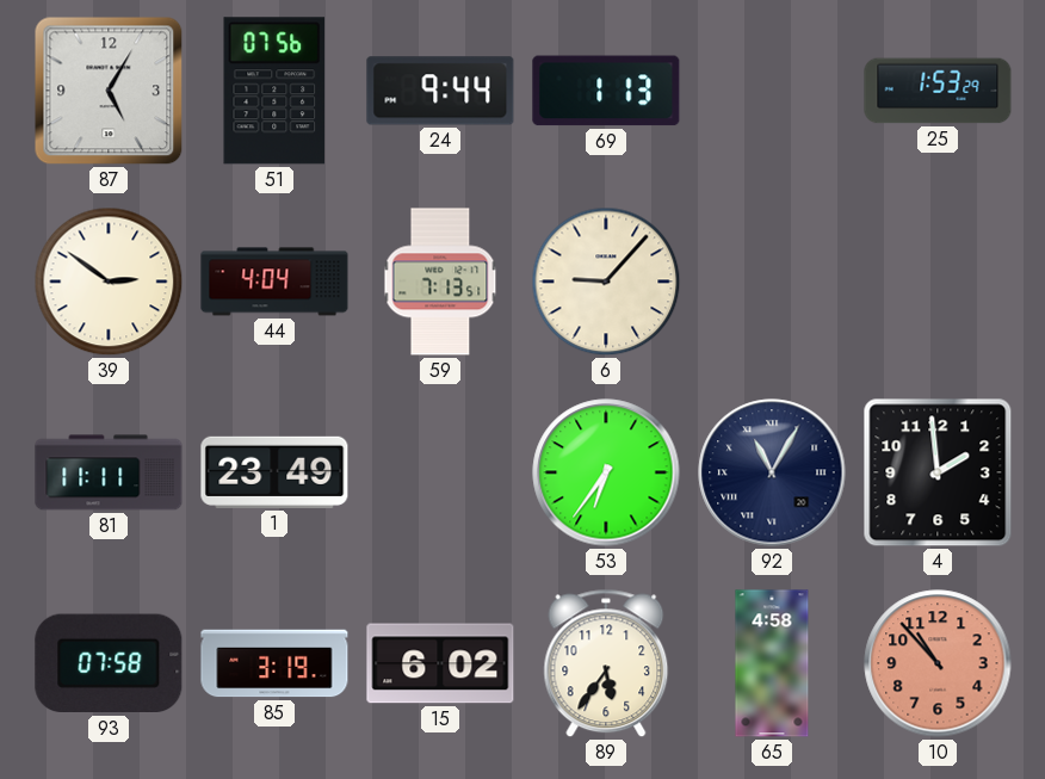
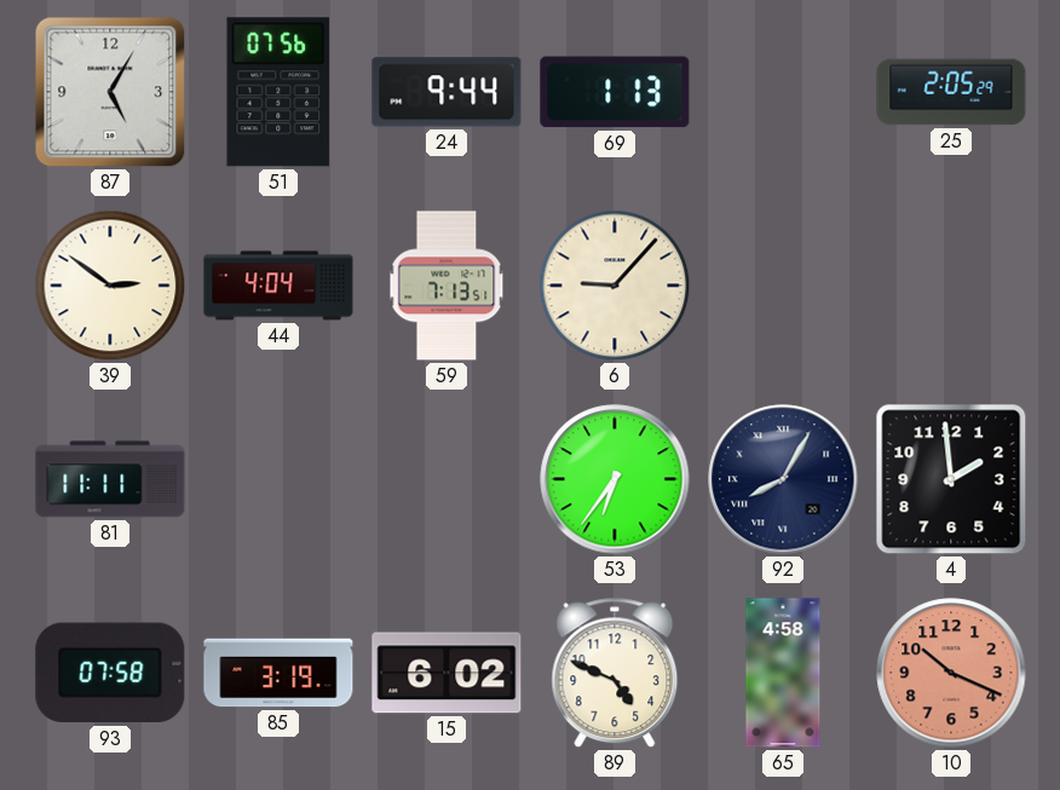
25: 1:53 -> 2:05 (951, 92)
1: 23:49 -> none (274, 472)
92: 11:05 -> 8:05 (783, 479)
89: 5:36 -> 4:49 (615, 673)
10: 10:53 -> 10:19 (951, 673)
